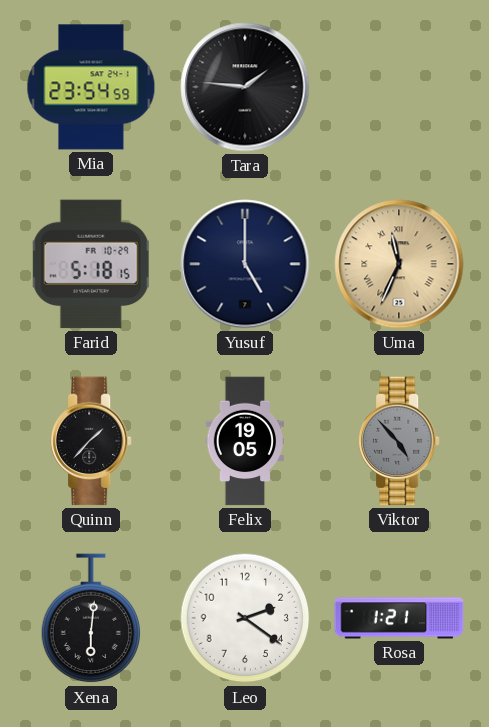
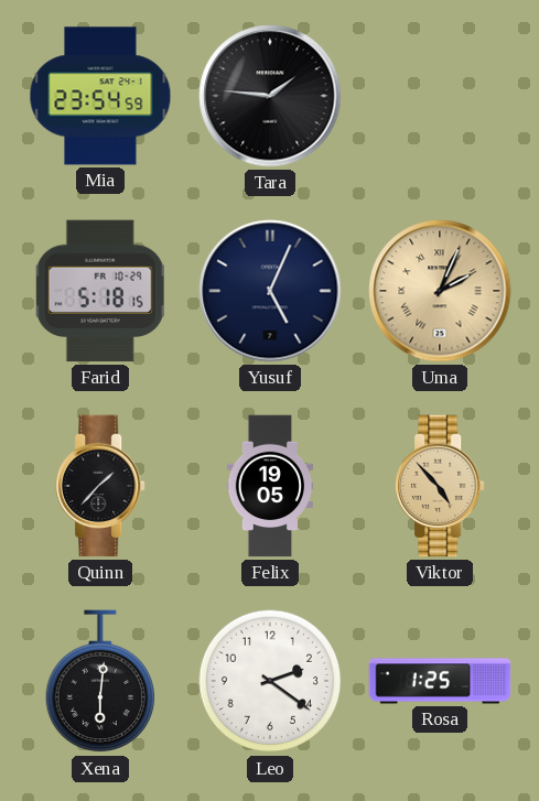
Yusuf: 5:00 -> 5:04 (270, 291)
Uma: 11:34 -> 2:04 (440, 291)
Viktor dial: grey -> champagne (440, 486)
Rosa: 1:21 -> 1:25 (440, 681)
